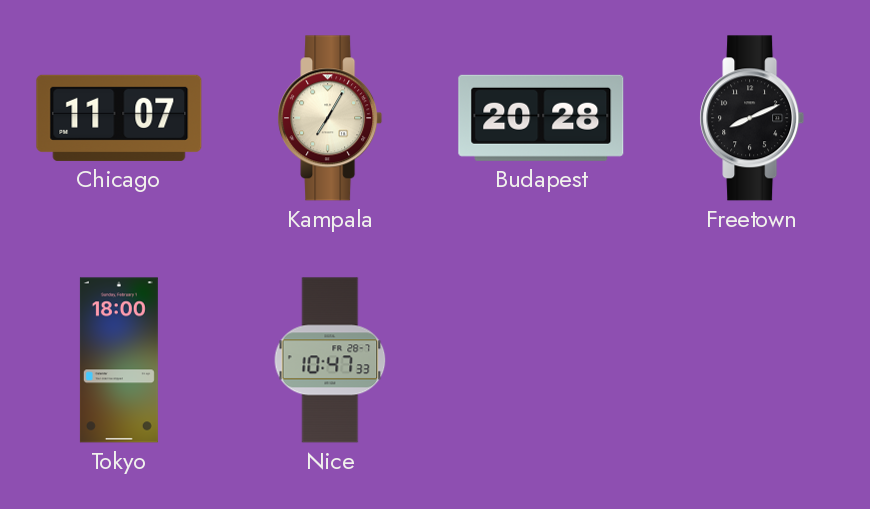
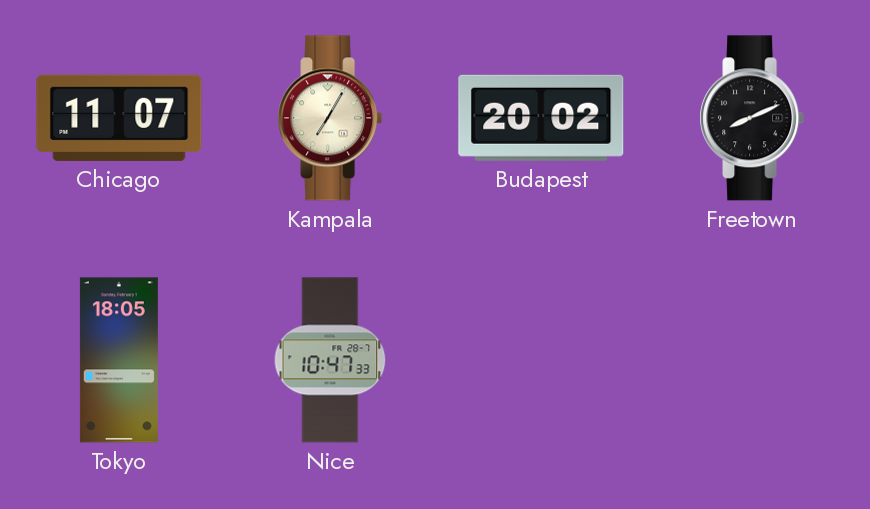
Budapest: 20:28 -> 20:02 (541, 118)
Tokyo: 18:00 -> 18:05 (119, 360)
